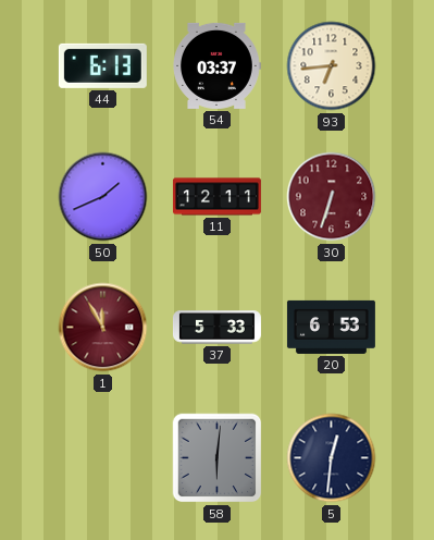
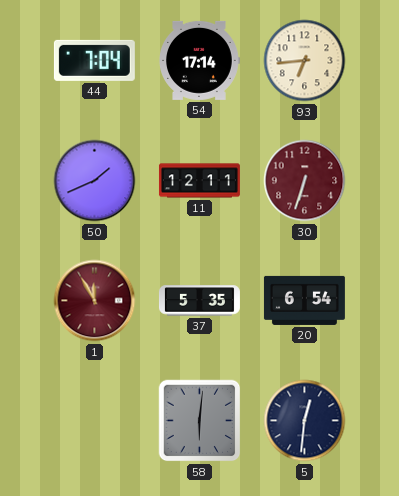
44: 6:13 -> 7:04 (94, 60)
54: 03:37 -> 17:14 (199, 60)
37: 5:33 -> 5:35 (199, 301)
20: 6:53 -> 6:54 (304, 300)
